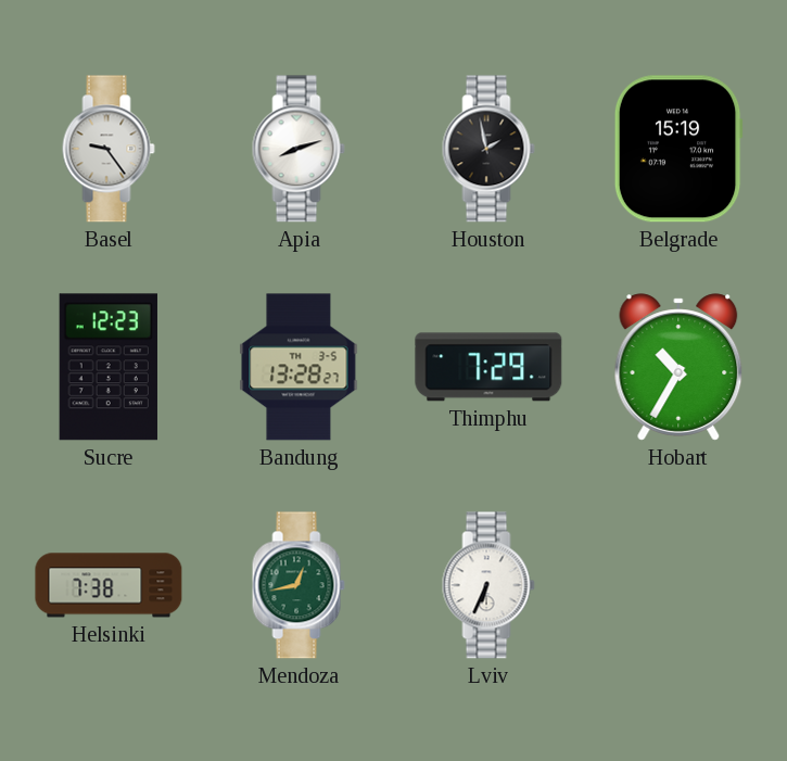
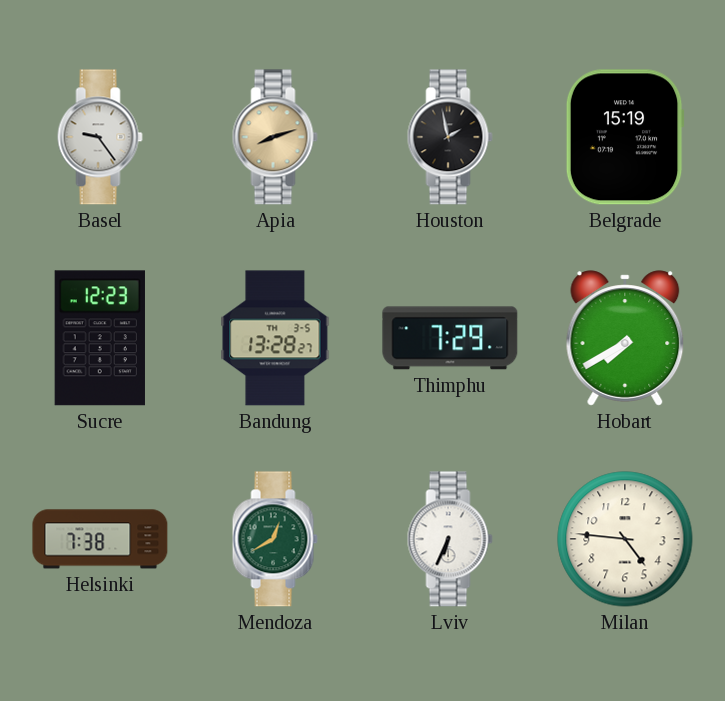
Apia dial: white -> champagne (275, 137)
Hobart: 10:35 -> 7:40 (625, 338)
Mendoza: 12:43 -> 12:40 (275, 539)
Milan: none -> 4:46 (625, 539)
